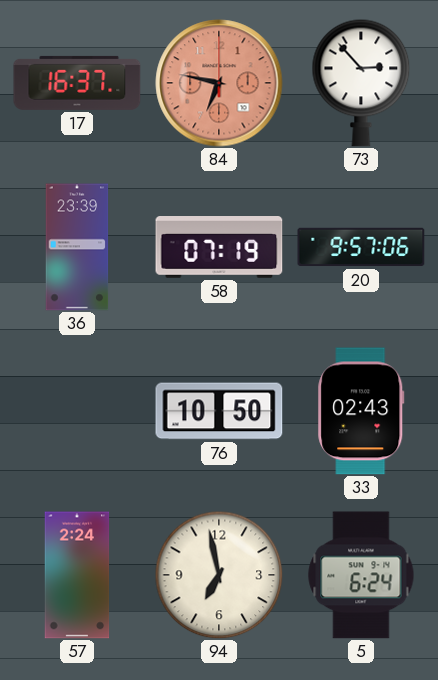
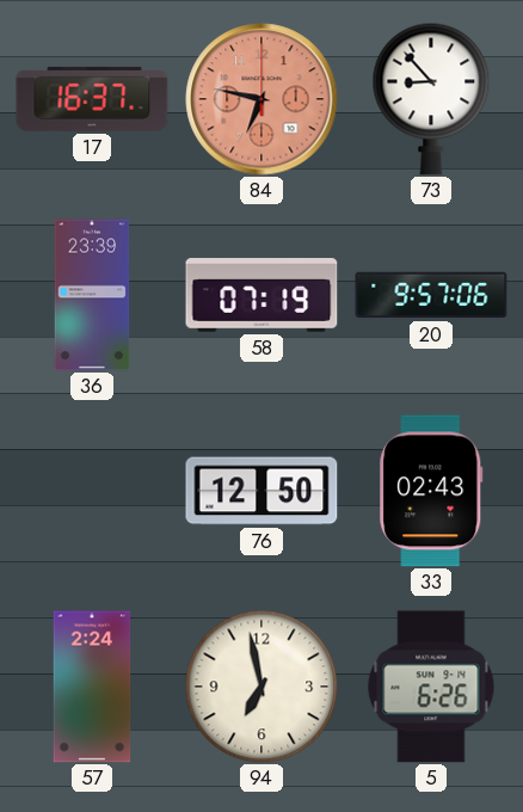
73: 2:53 -> 8:53 (431, 99)
76: 10:50 -> 12:50 (261, 491)
5: 6:24 -> 6:26 (431, 687)
